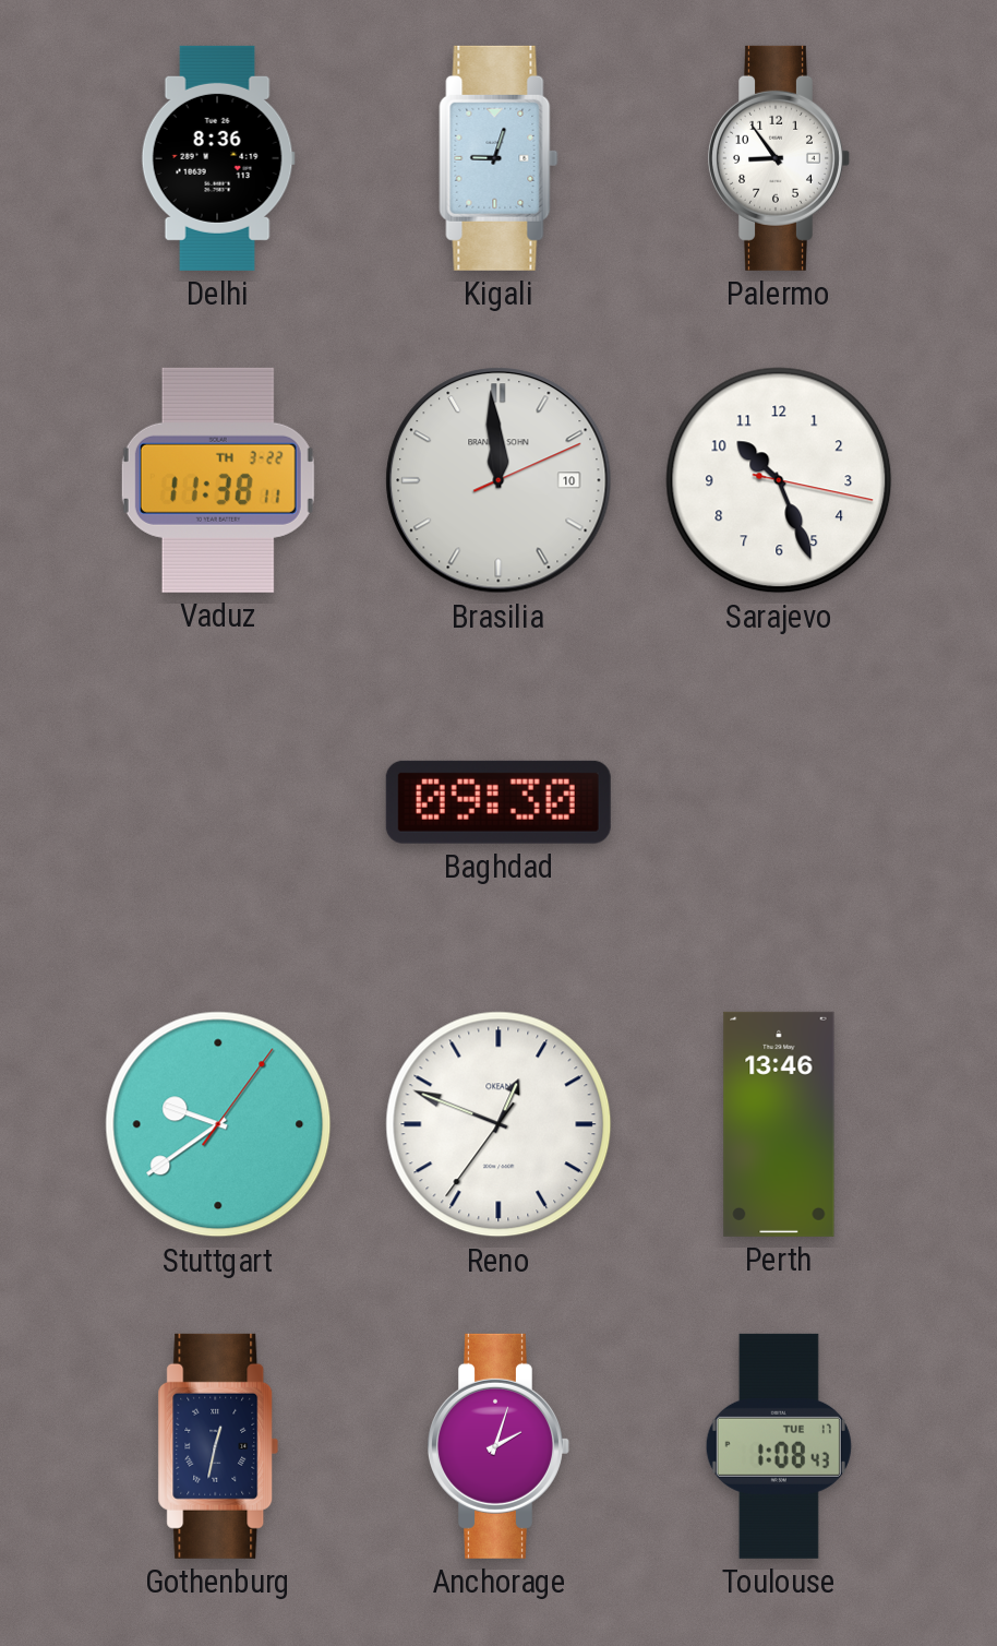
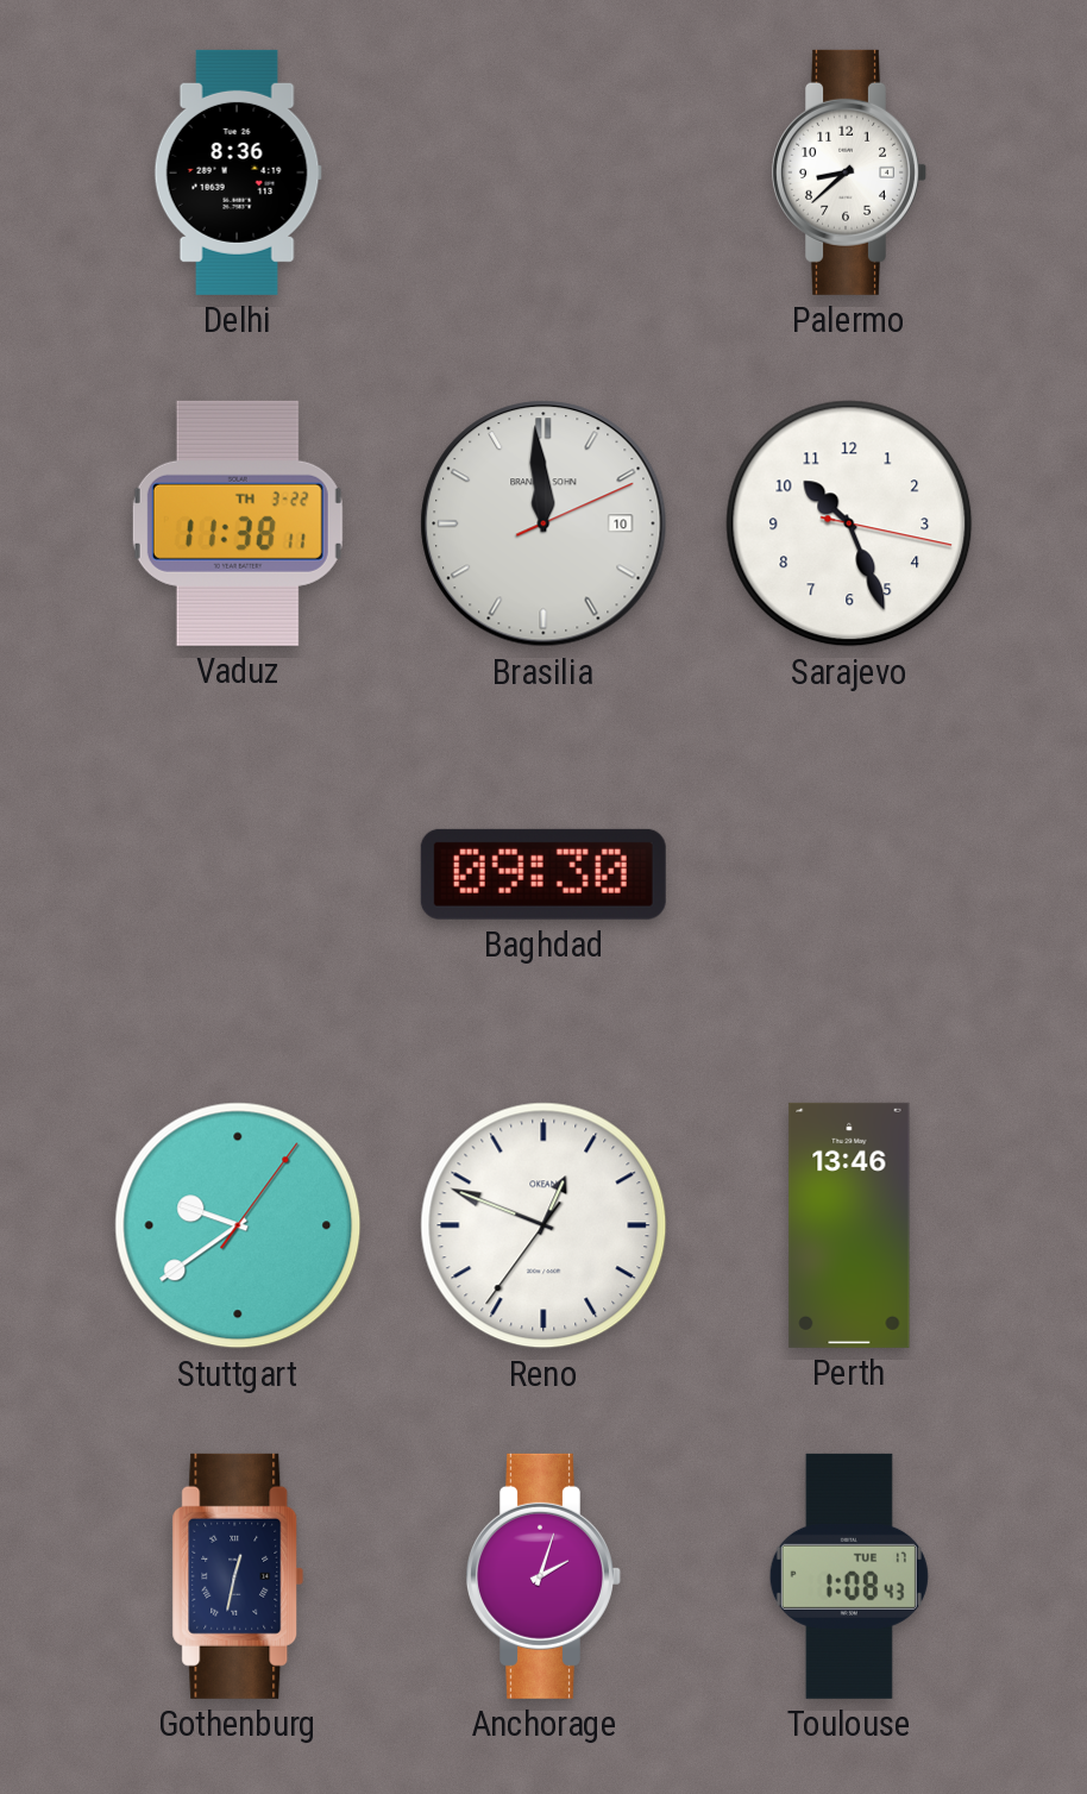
Kigali: 9:03 -> none (498, 158)
Palermo: 8:54 -> 8:38 (850, 172)
